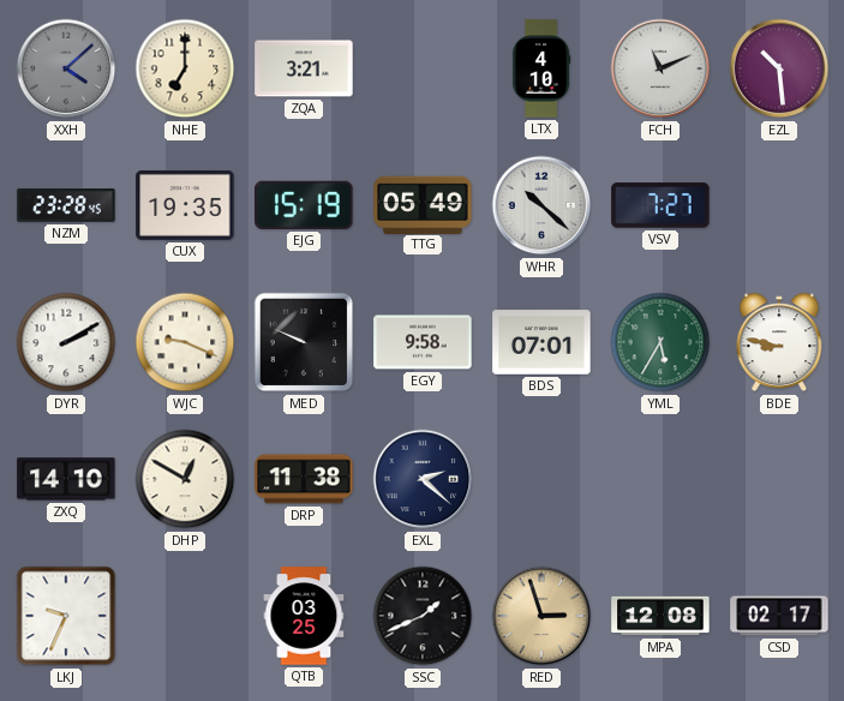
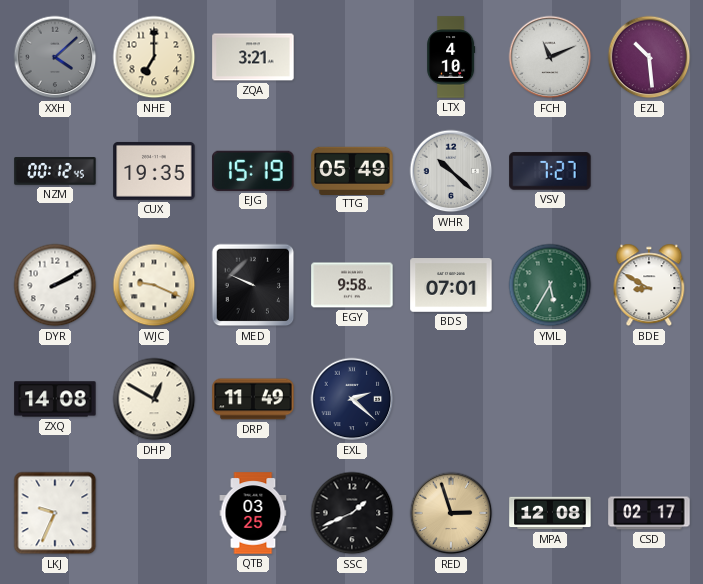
NZM: 23:28 -> 00:12 (55, 171)
BDE: 8:47 -> 8:50 (649, 285)
ZXQ: 14:10 -> 14:08 (55, 399)
DRP: 11:38 -> 11:49 (253, 399)
